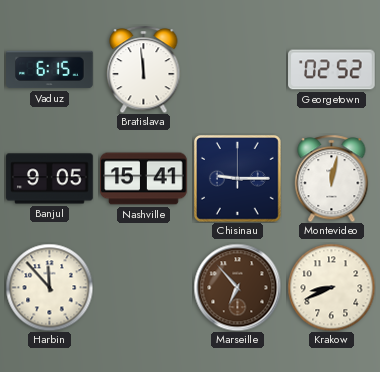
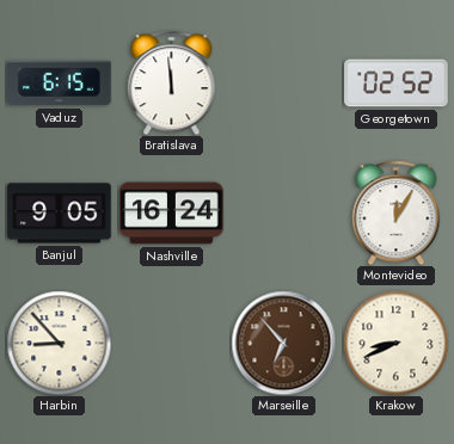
Nashville: 15:41 -> 16:24 (172, 214)
Chisinau: 9:15 -> none (238, 179)
Montevideo: 12:02 -> 12:05 (397, 212)
Harbin: 11:53 -> 8:53 (59, 343)
